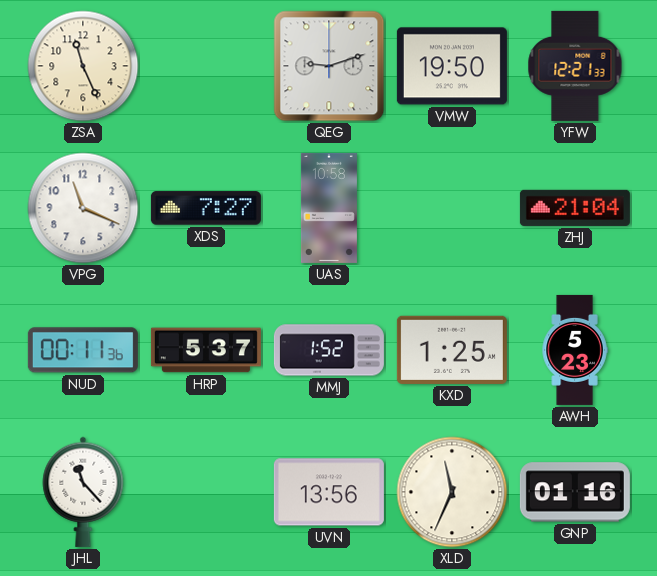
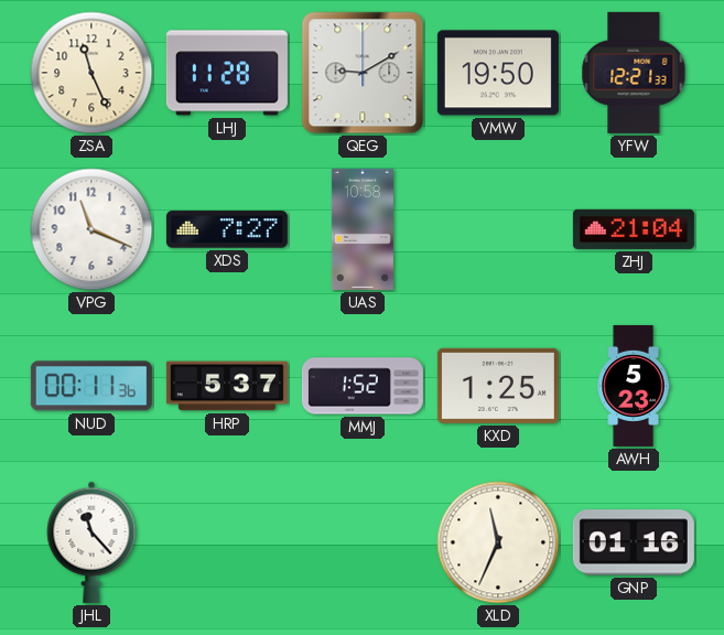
LHJ: none -> 11:28 (227, 73)
QEG: 9:12 -> 9:10 (363, 73)
UVN: 13:56 -> none (329, 492)
